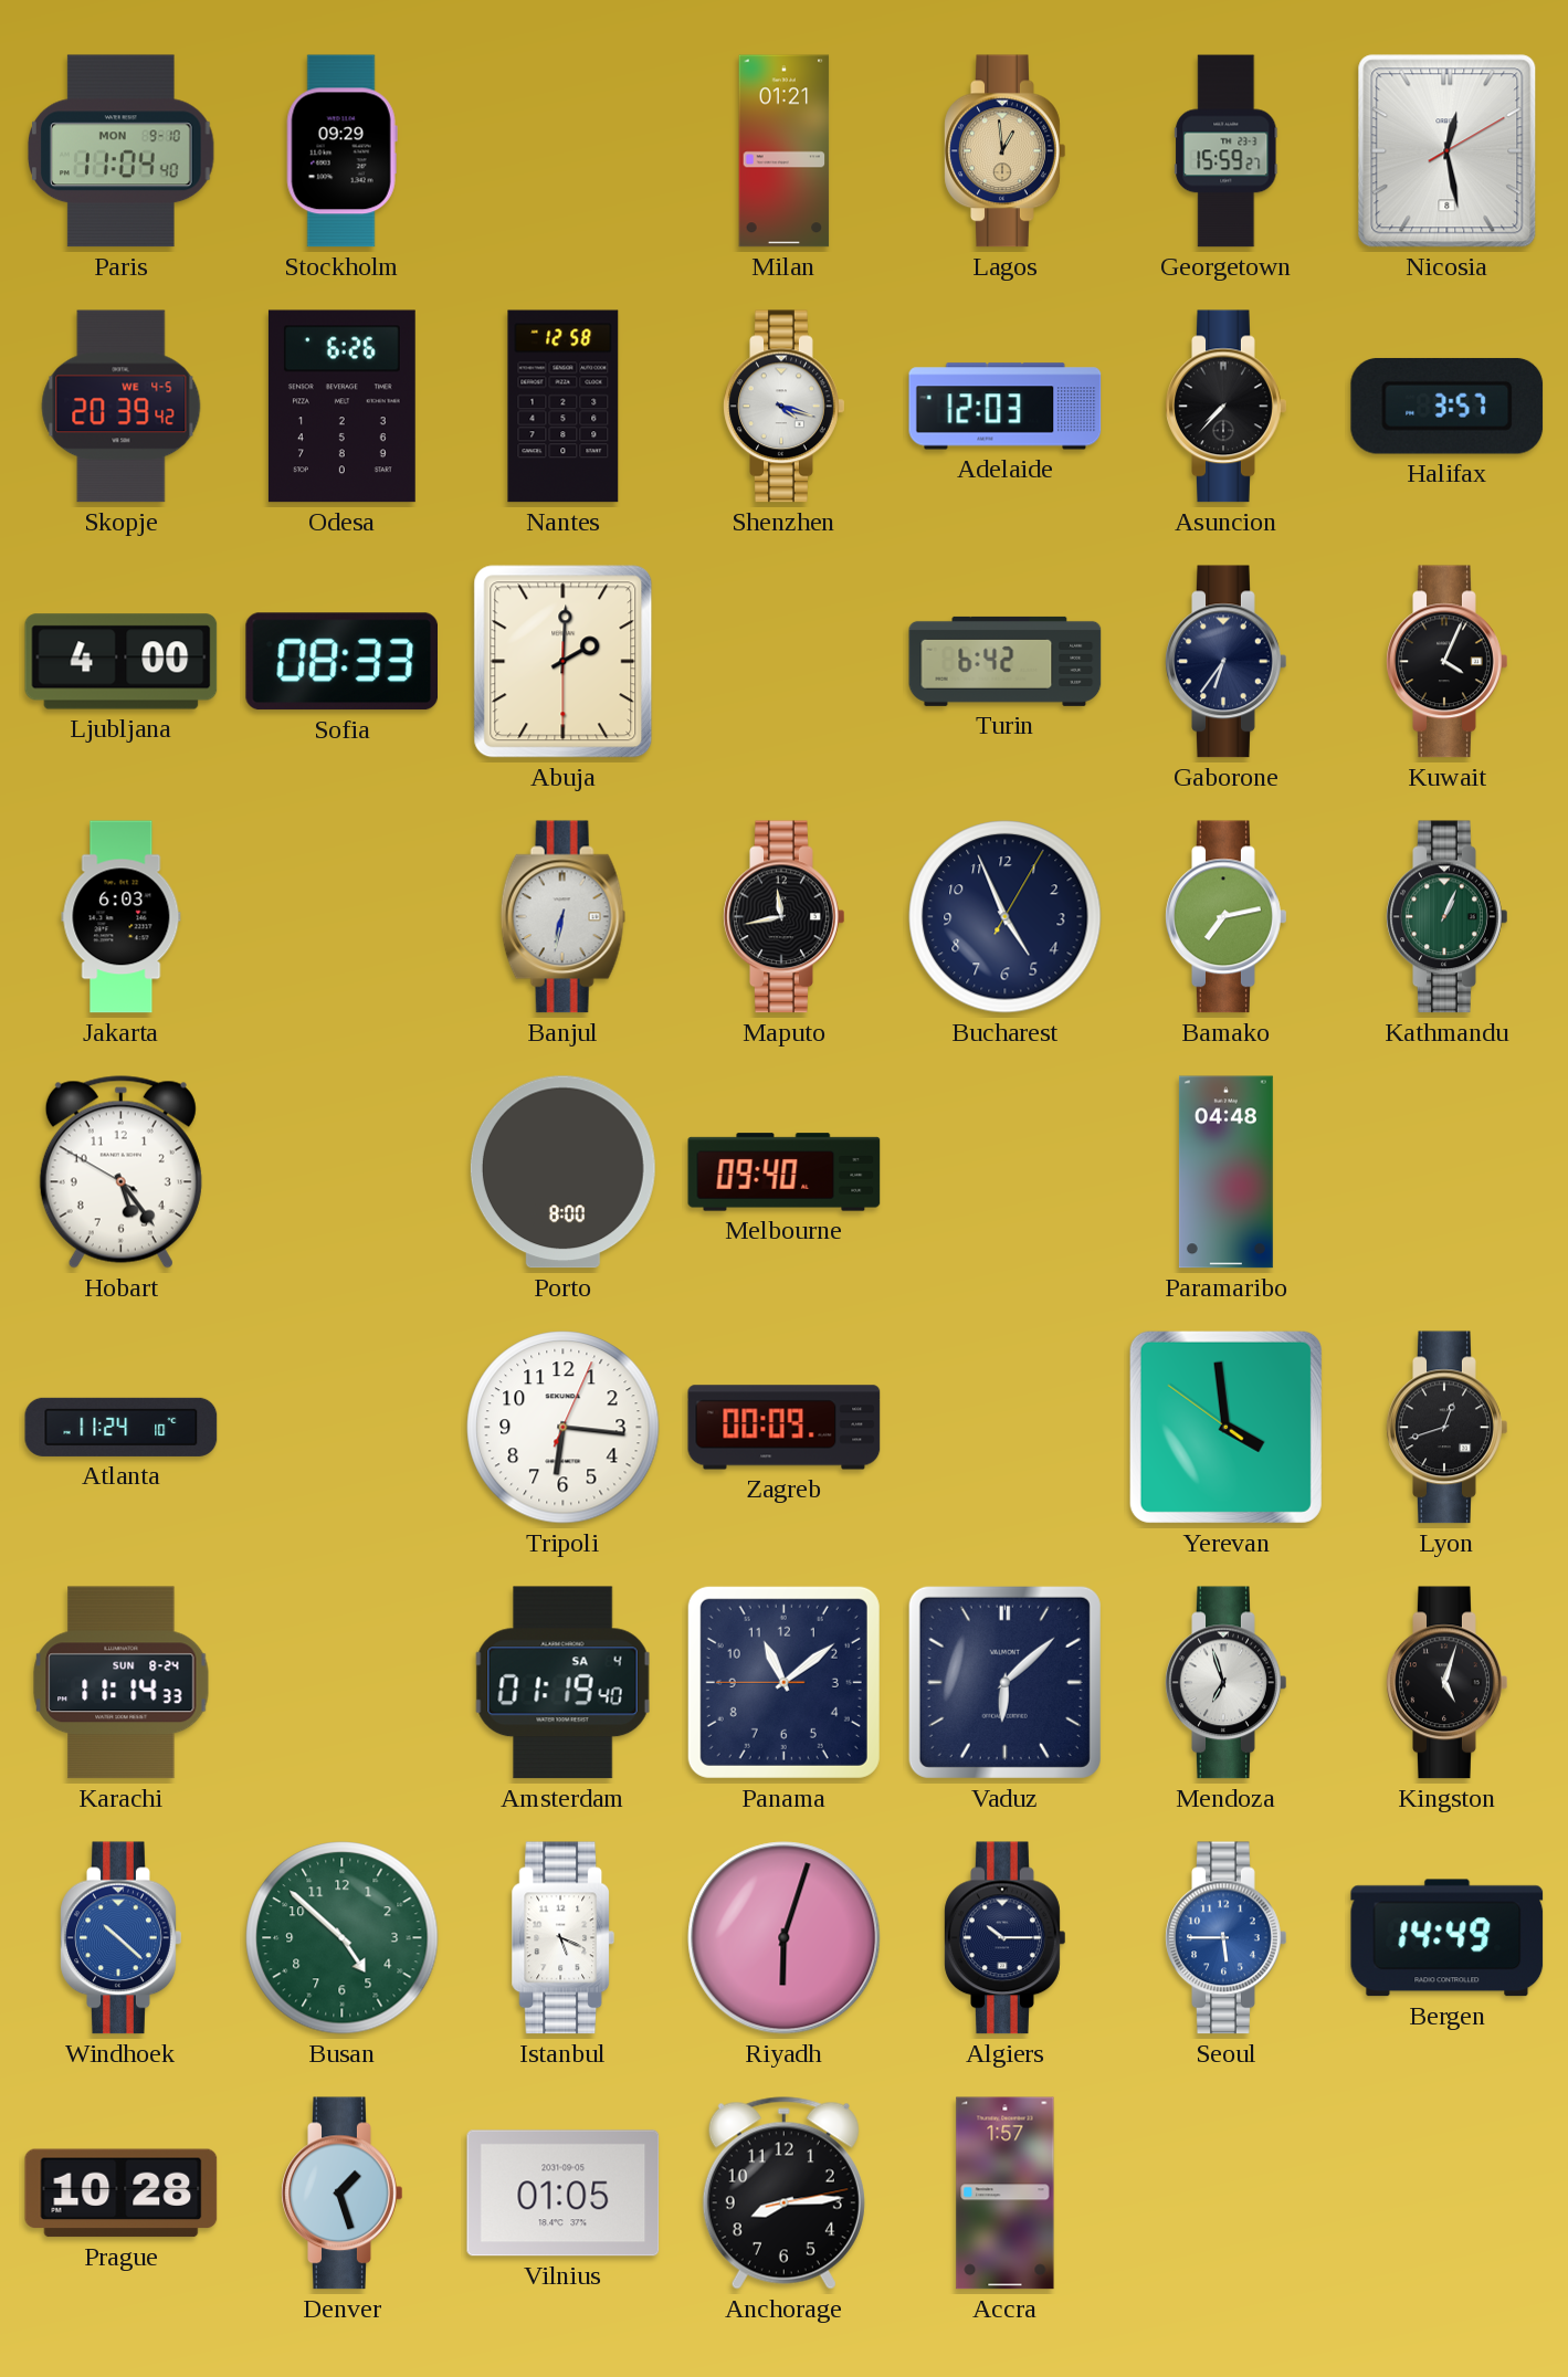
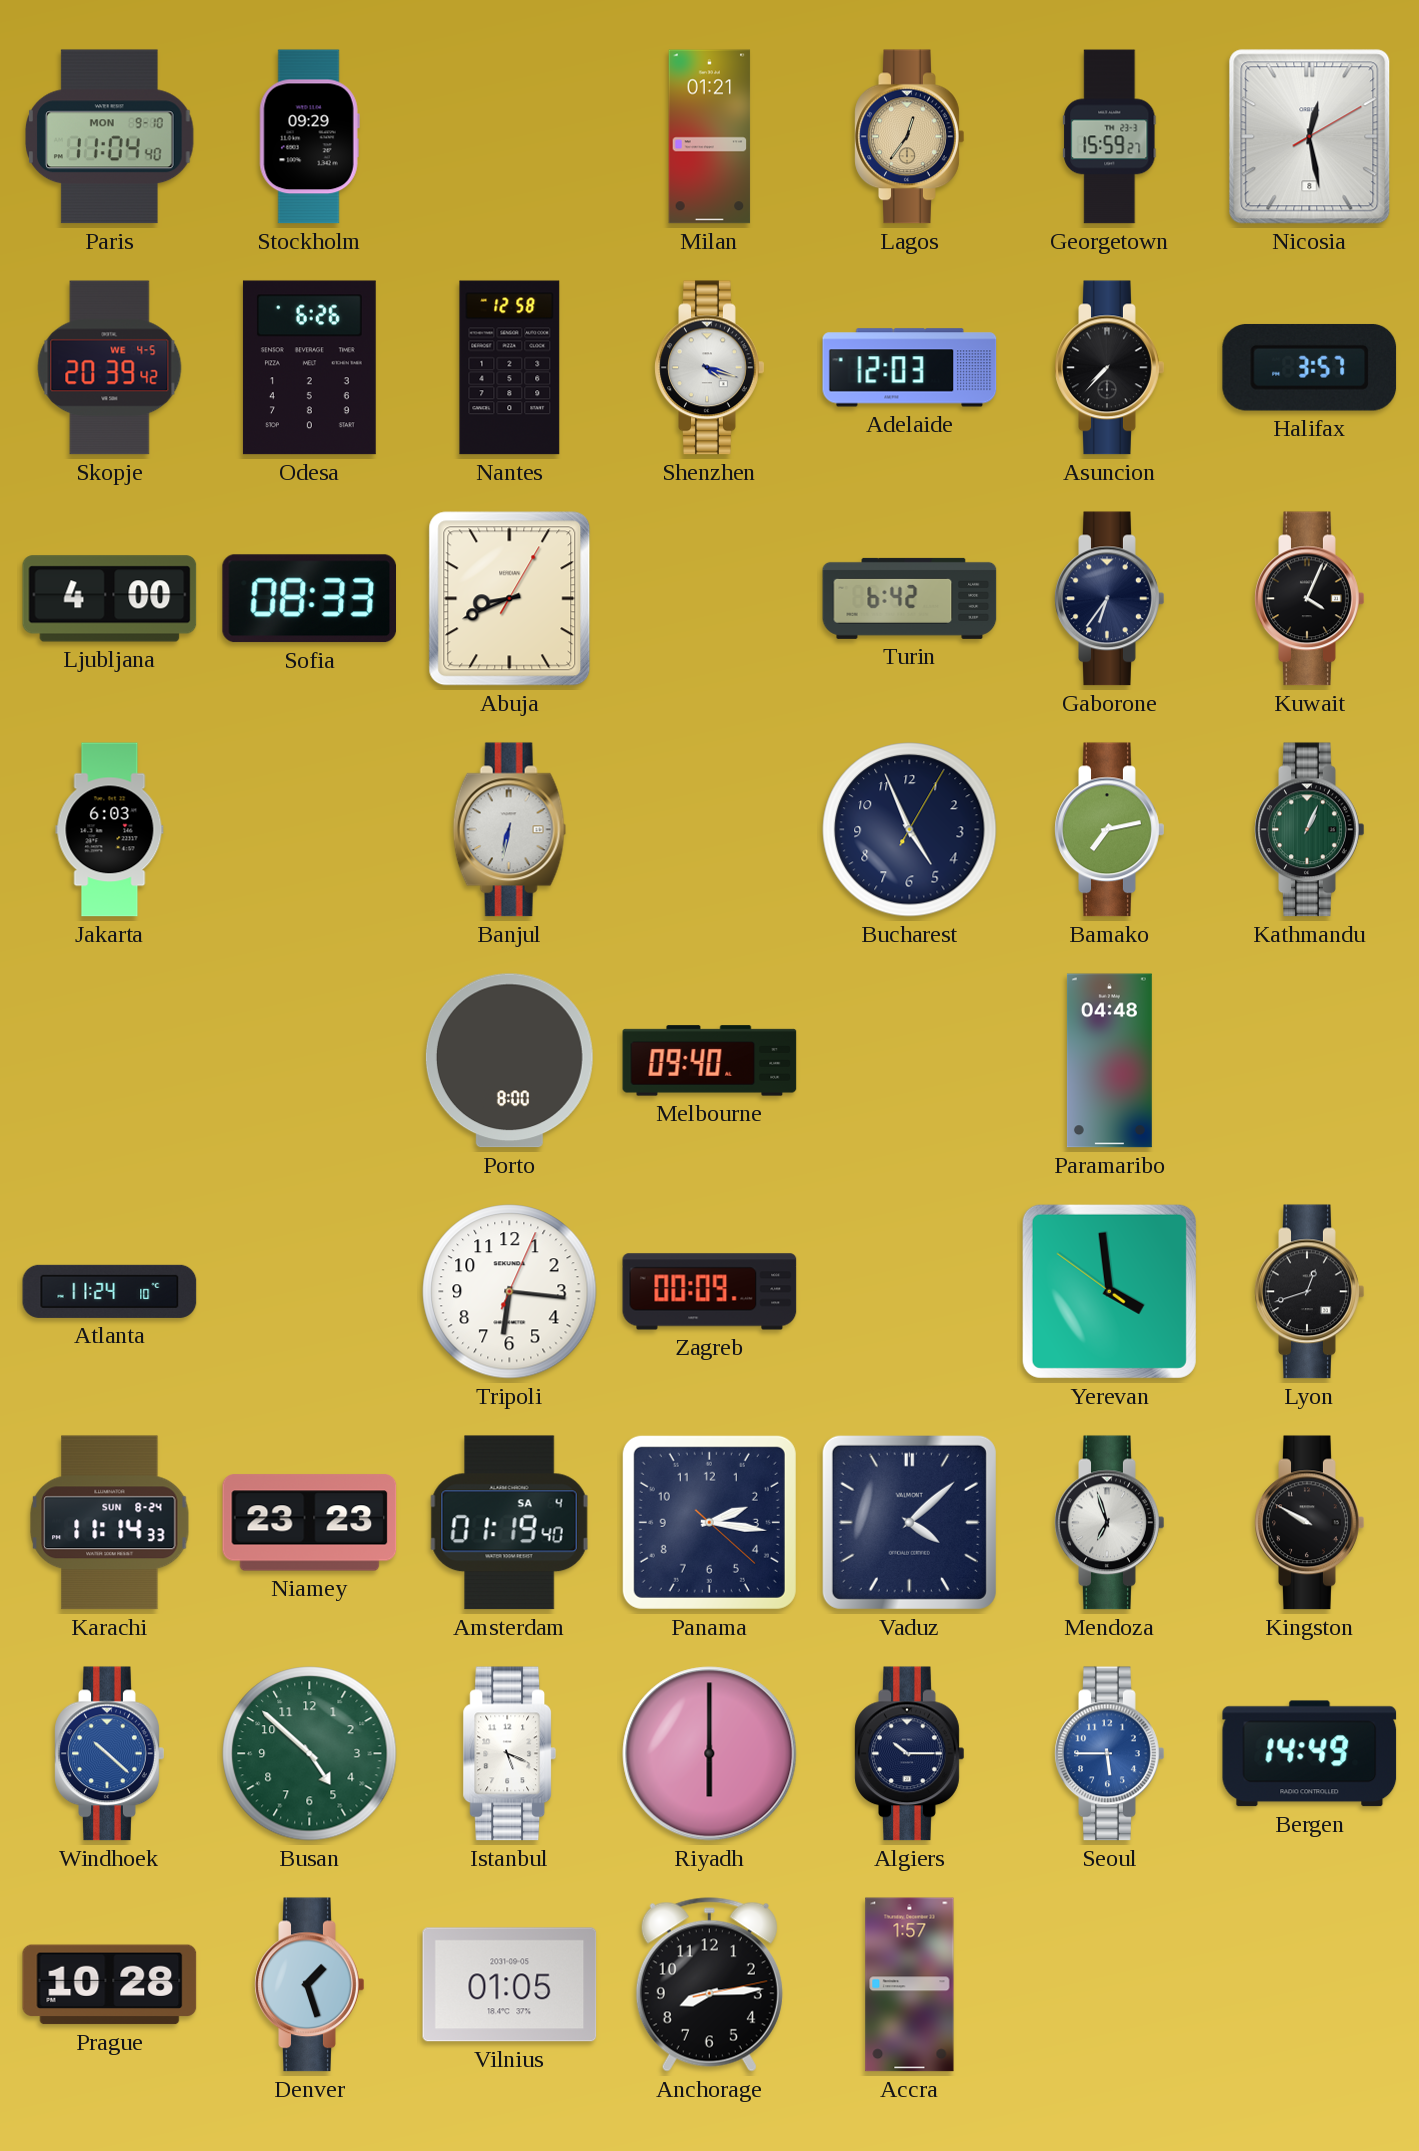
Lagos: 12:59 -> 12:36 (910, 137)
Abuja: 2:00 -> 8:41 (510, 599)
Maputo: 11:43 -> none (785, 917)
Hobart: 5:23 -> none (120, 1172)
Niamey: none -> 23:23 (310, 1523)
Panama: 11:08 -> 2:16 (709, 1522)
Vaduz: 6:08 -> 4:08 (909, 1522)
Kingston: 5:03 -> 9:50 (1310, 1523)
Riyadh: 6:03 -> 6:00 (710, 1754)
